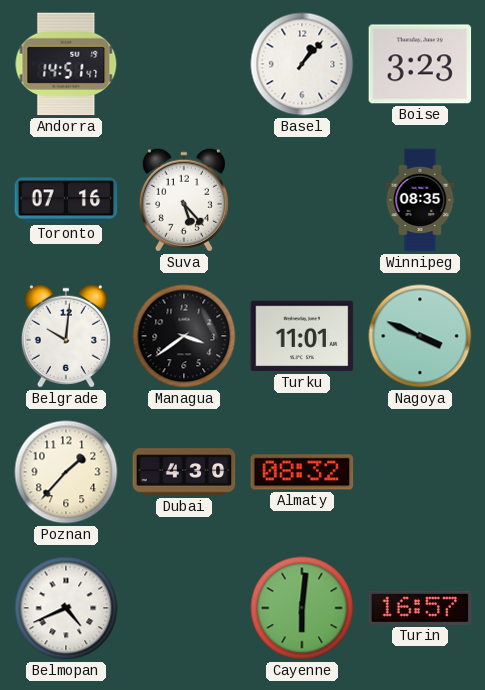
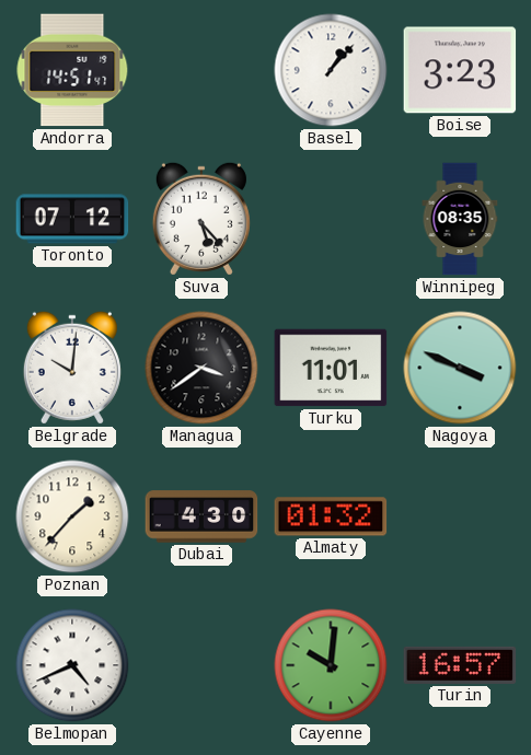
Toronto: 07:16 -> 07:12 (72, 219)
Almaty: 08:32 -> 01:32 (331, 516)
Cayenne: 6:01 -> 10:01 (331, 665)
